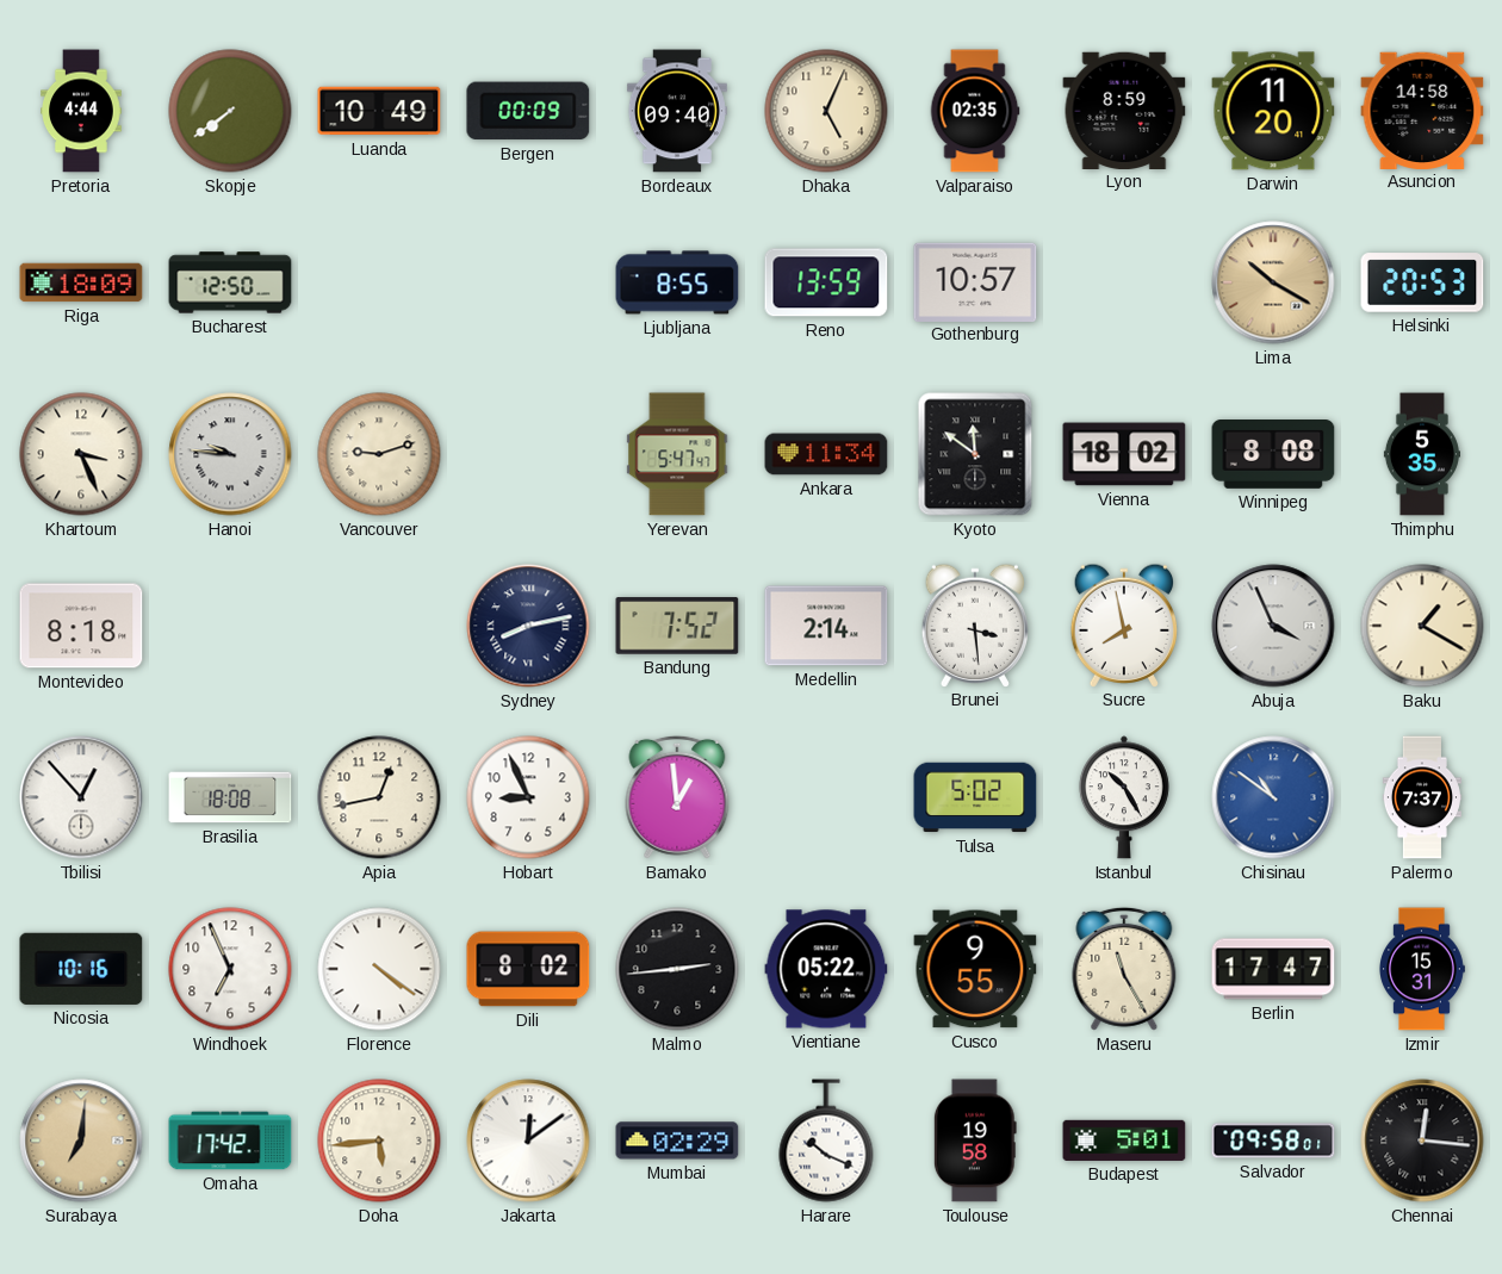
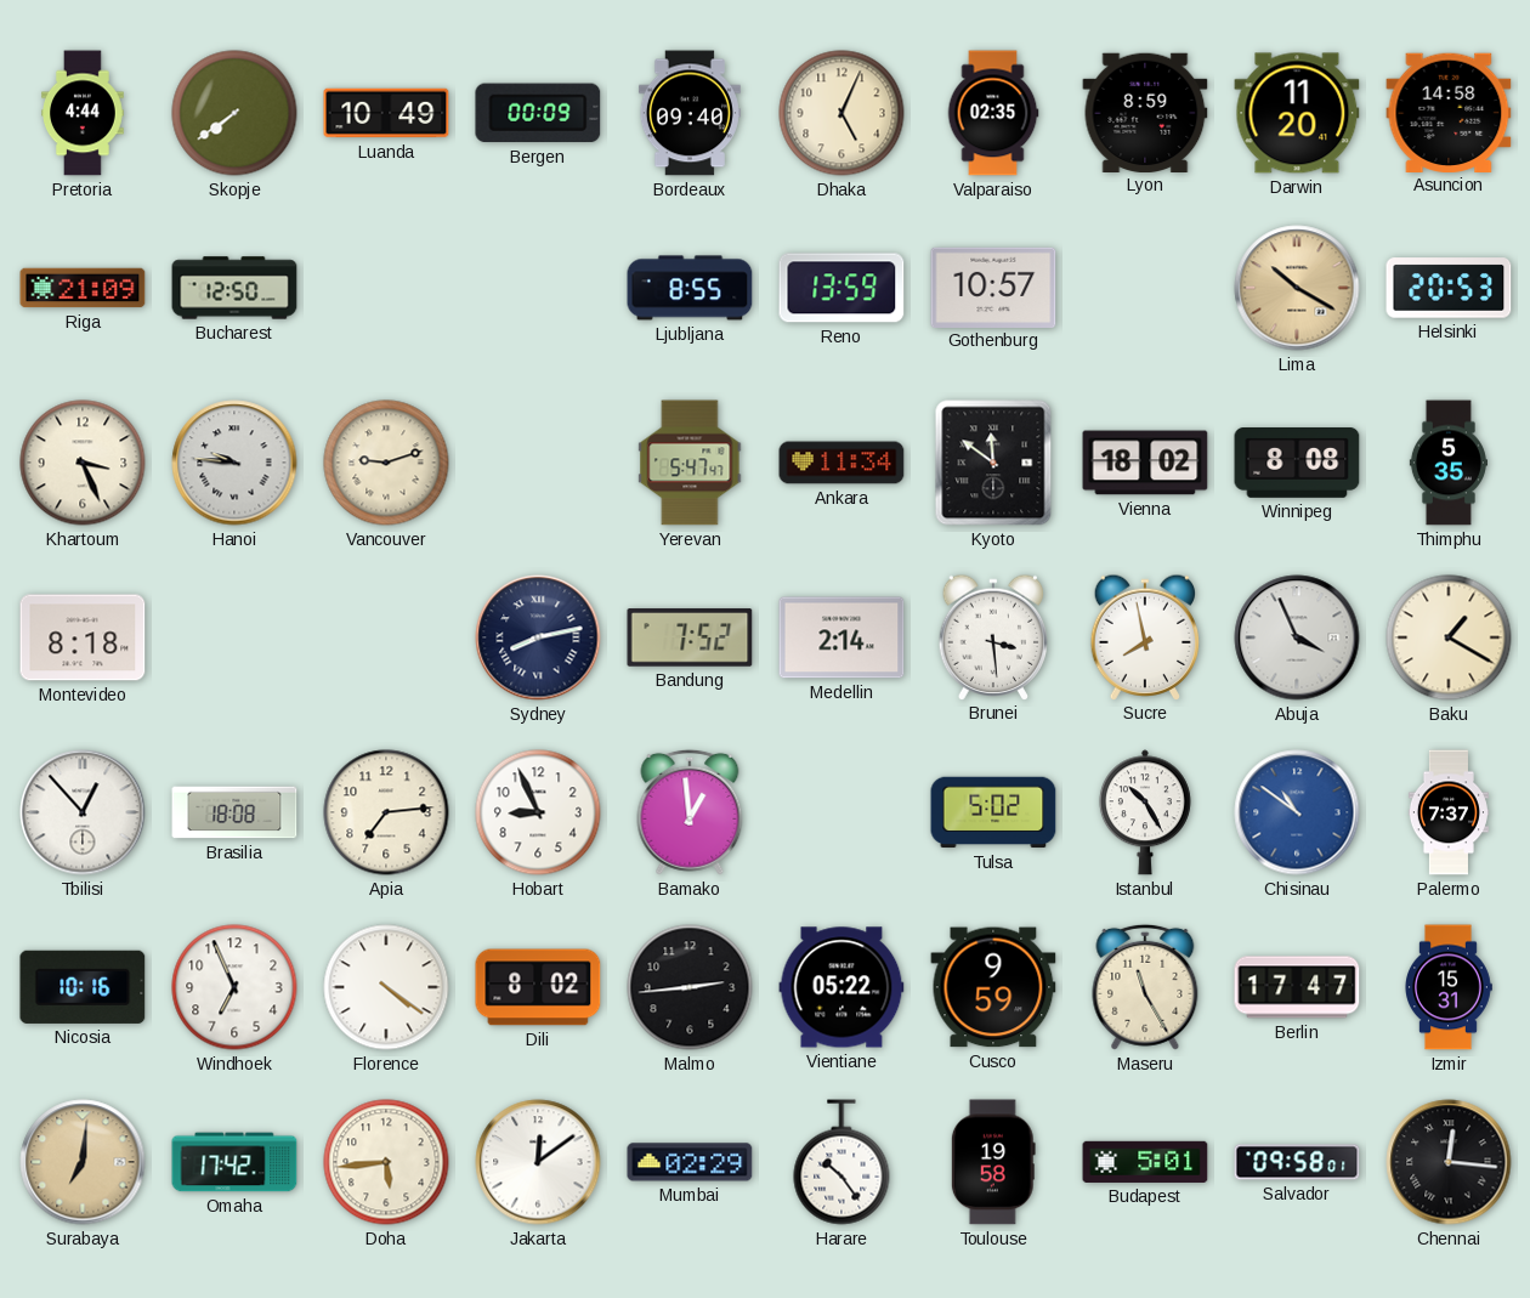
Riga: 18:09 -> 21:09 (83, 288)
Apia: 12:43 -> 7:14 (386, 812)
Cusco: 9:55 -> 9:59 (993, 987)
Harare: 10:19 -> 10:24 (841, 1162)
